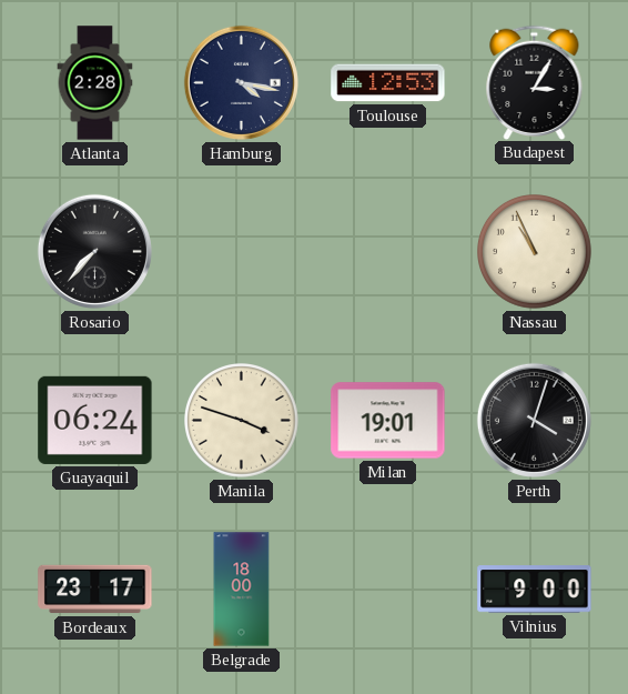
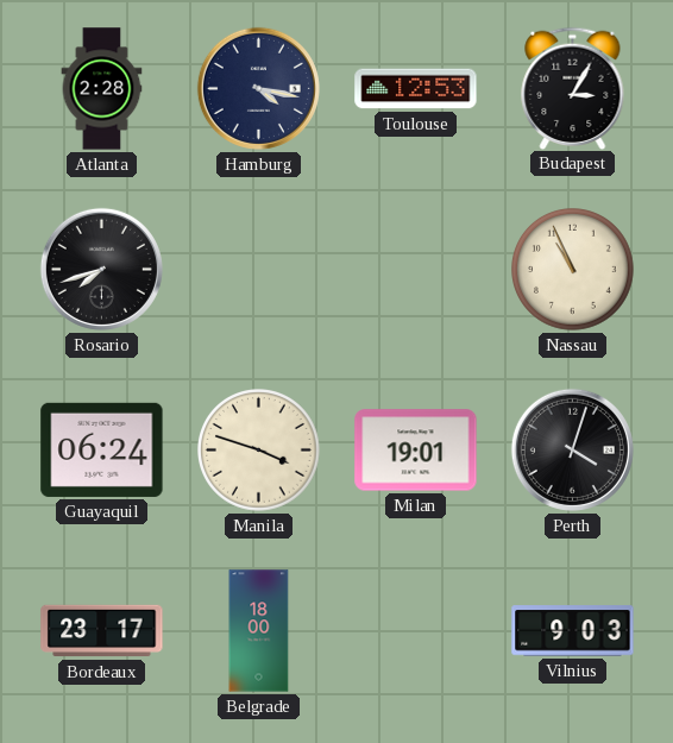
Rosario: 7:37 -> 7:42 (101, 269)
Vilnius: 9:00 -> 9:03 (573, 631)
